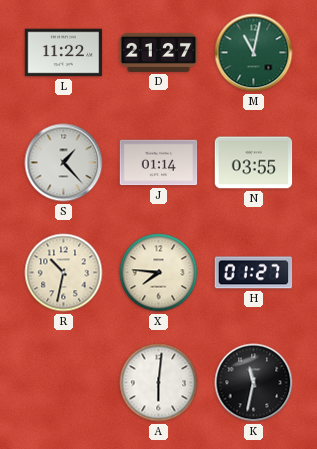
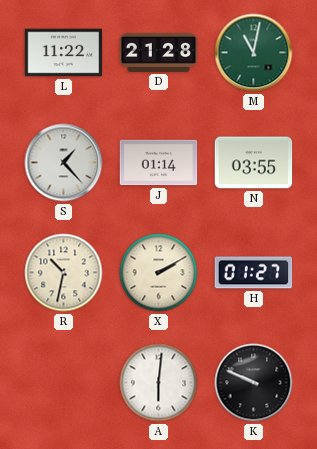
D: 21:27 -> 21:28 (159, 52)
X: 7:46 -> 2:10 (159, 273)
K: 11:32 -> 9:49 (254, 383)
